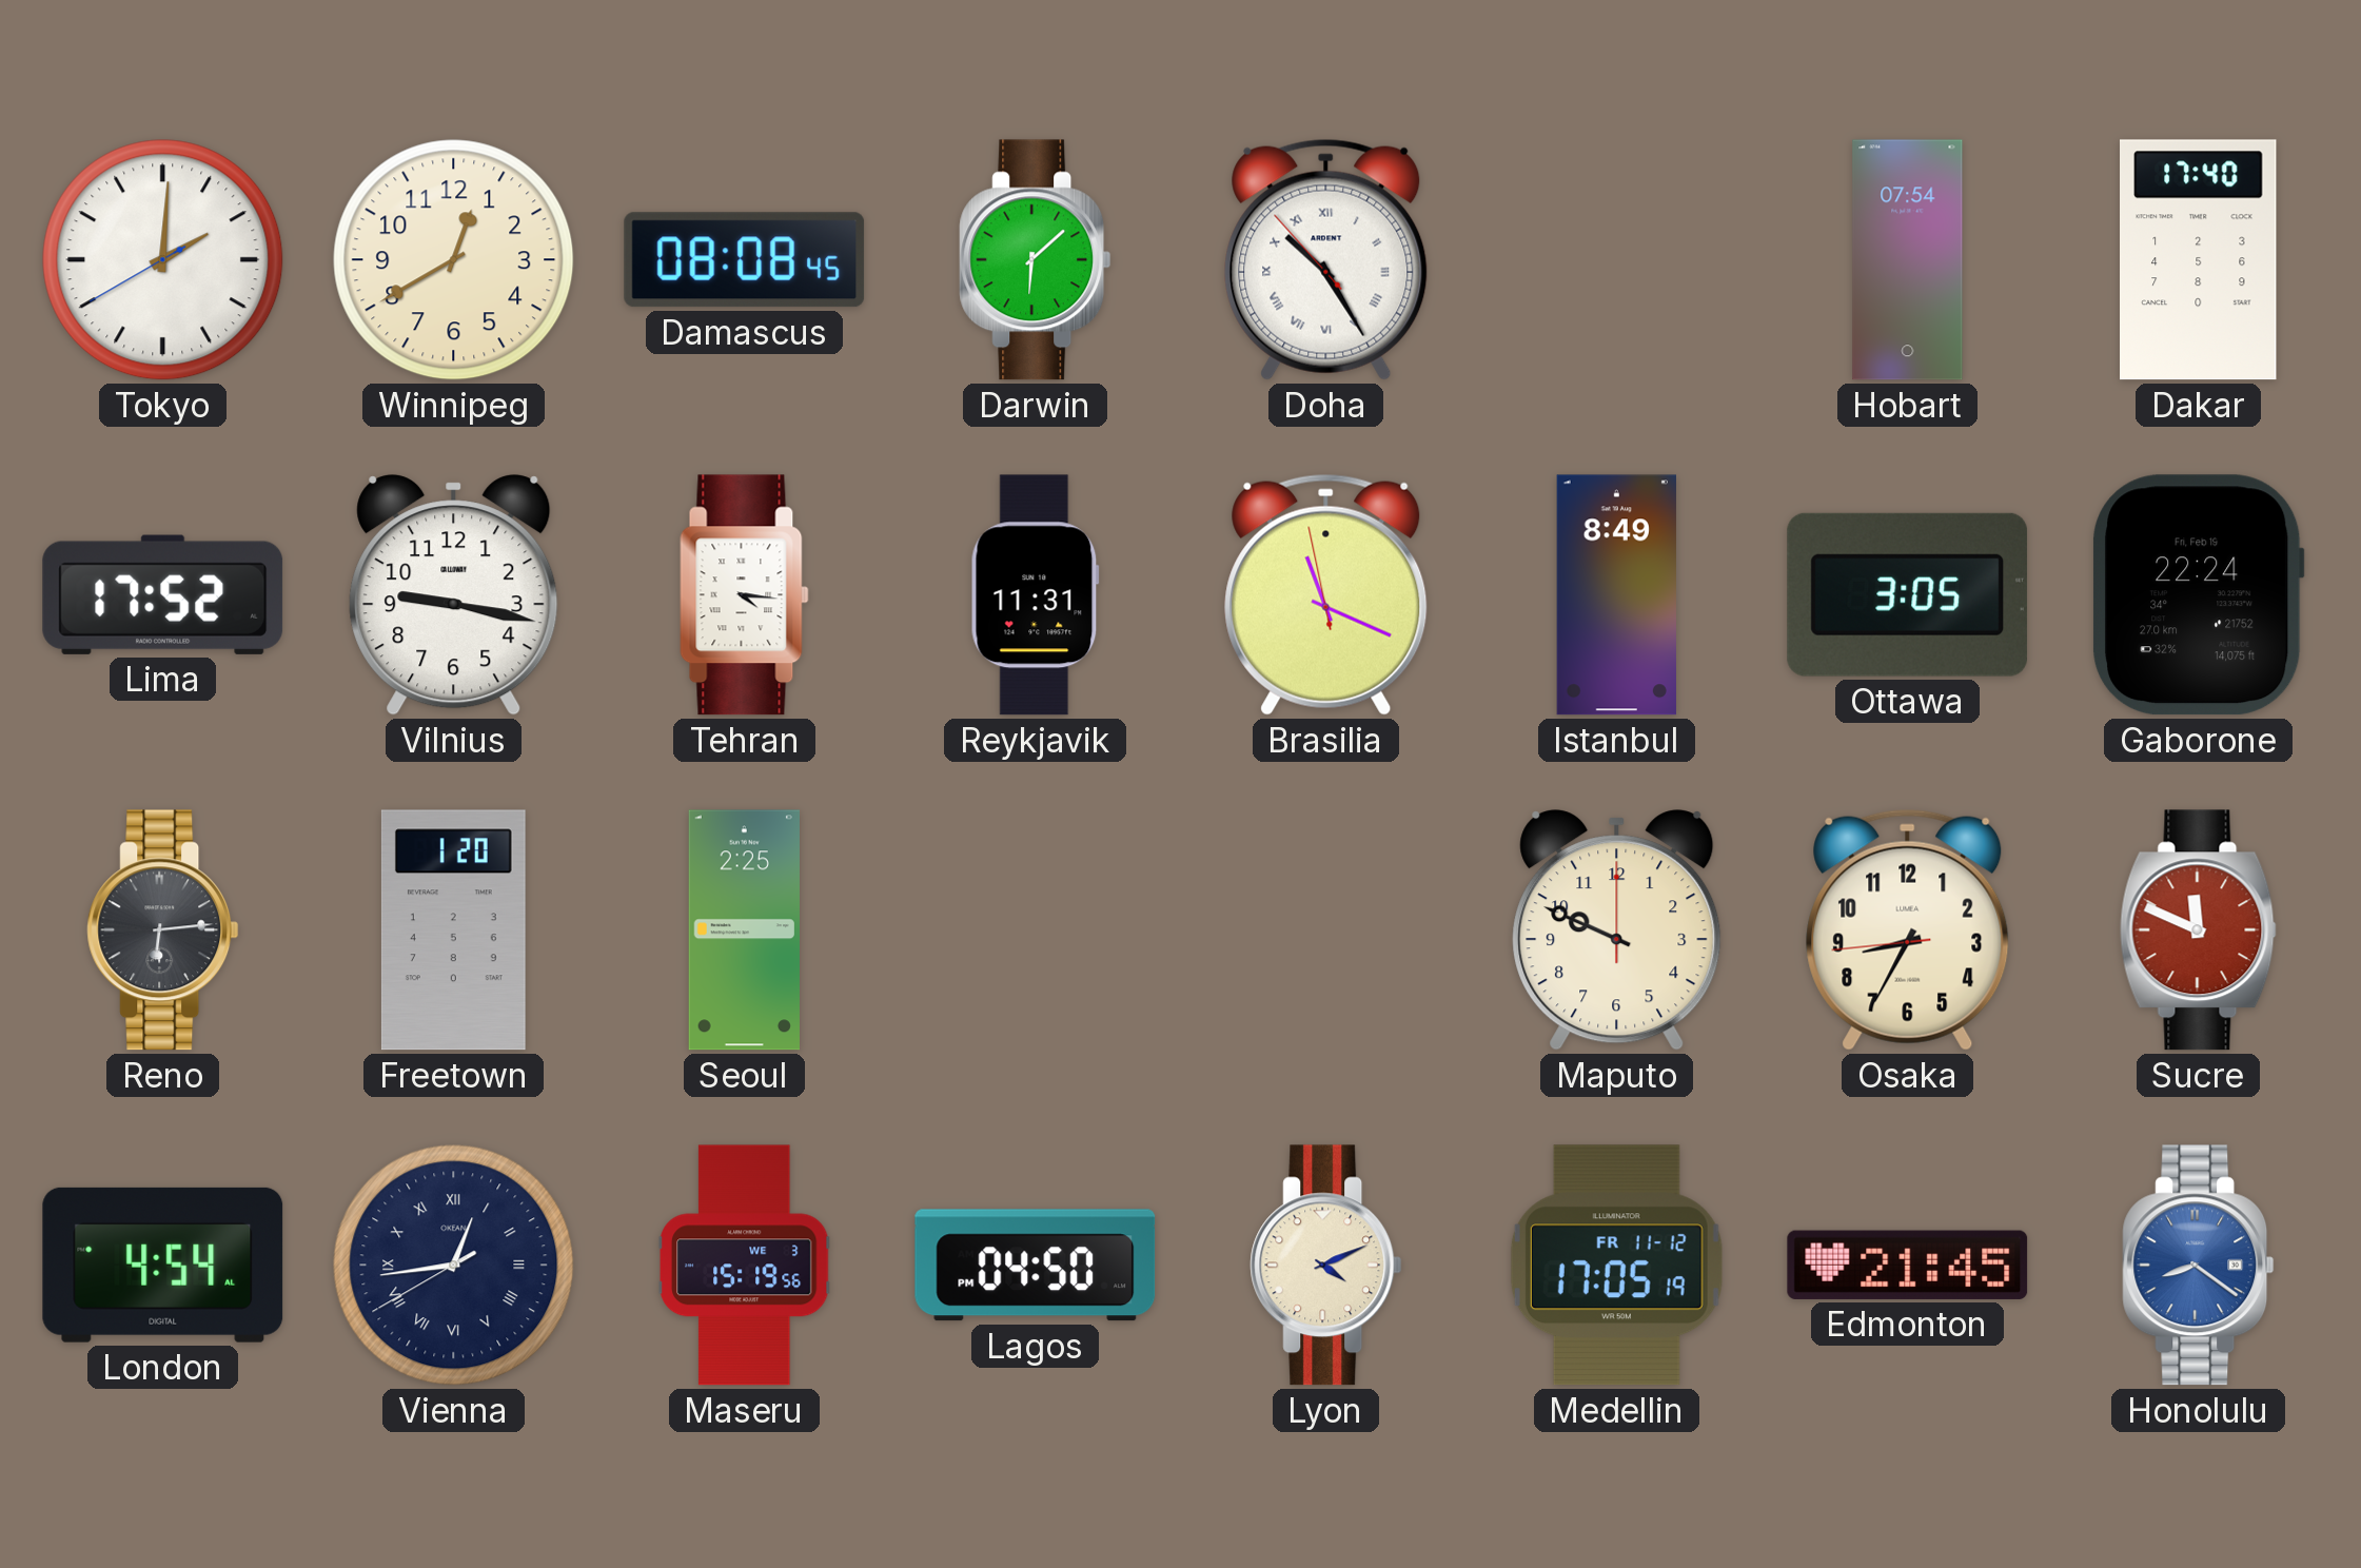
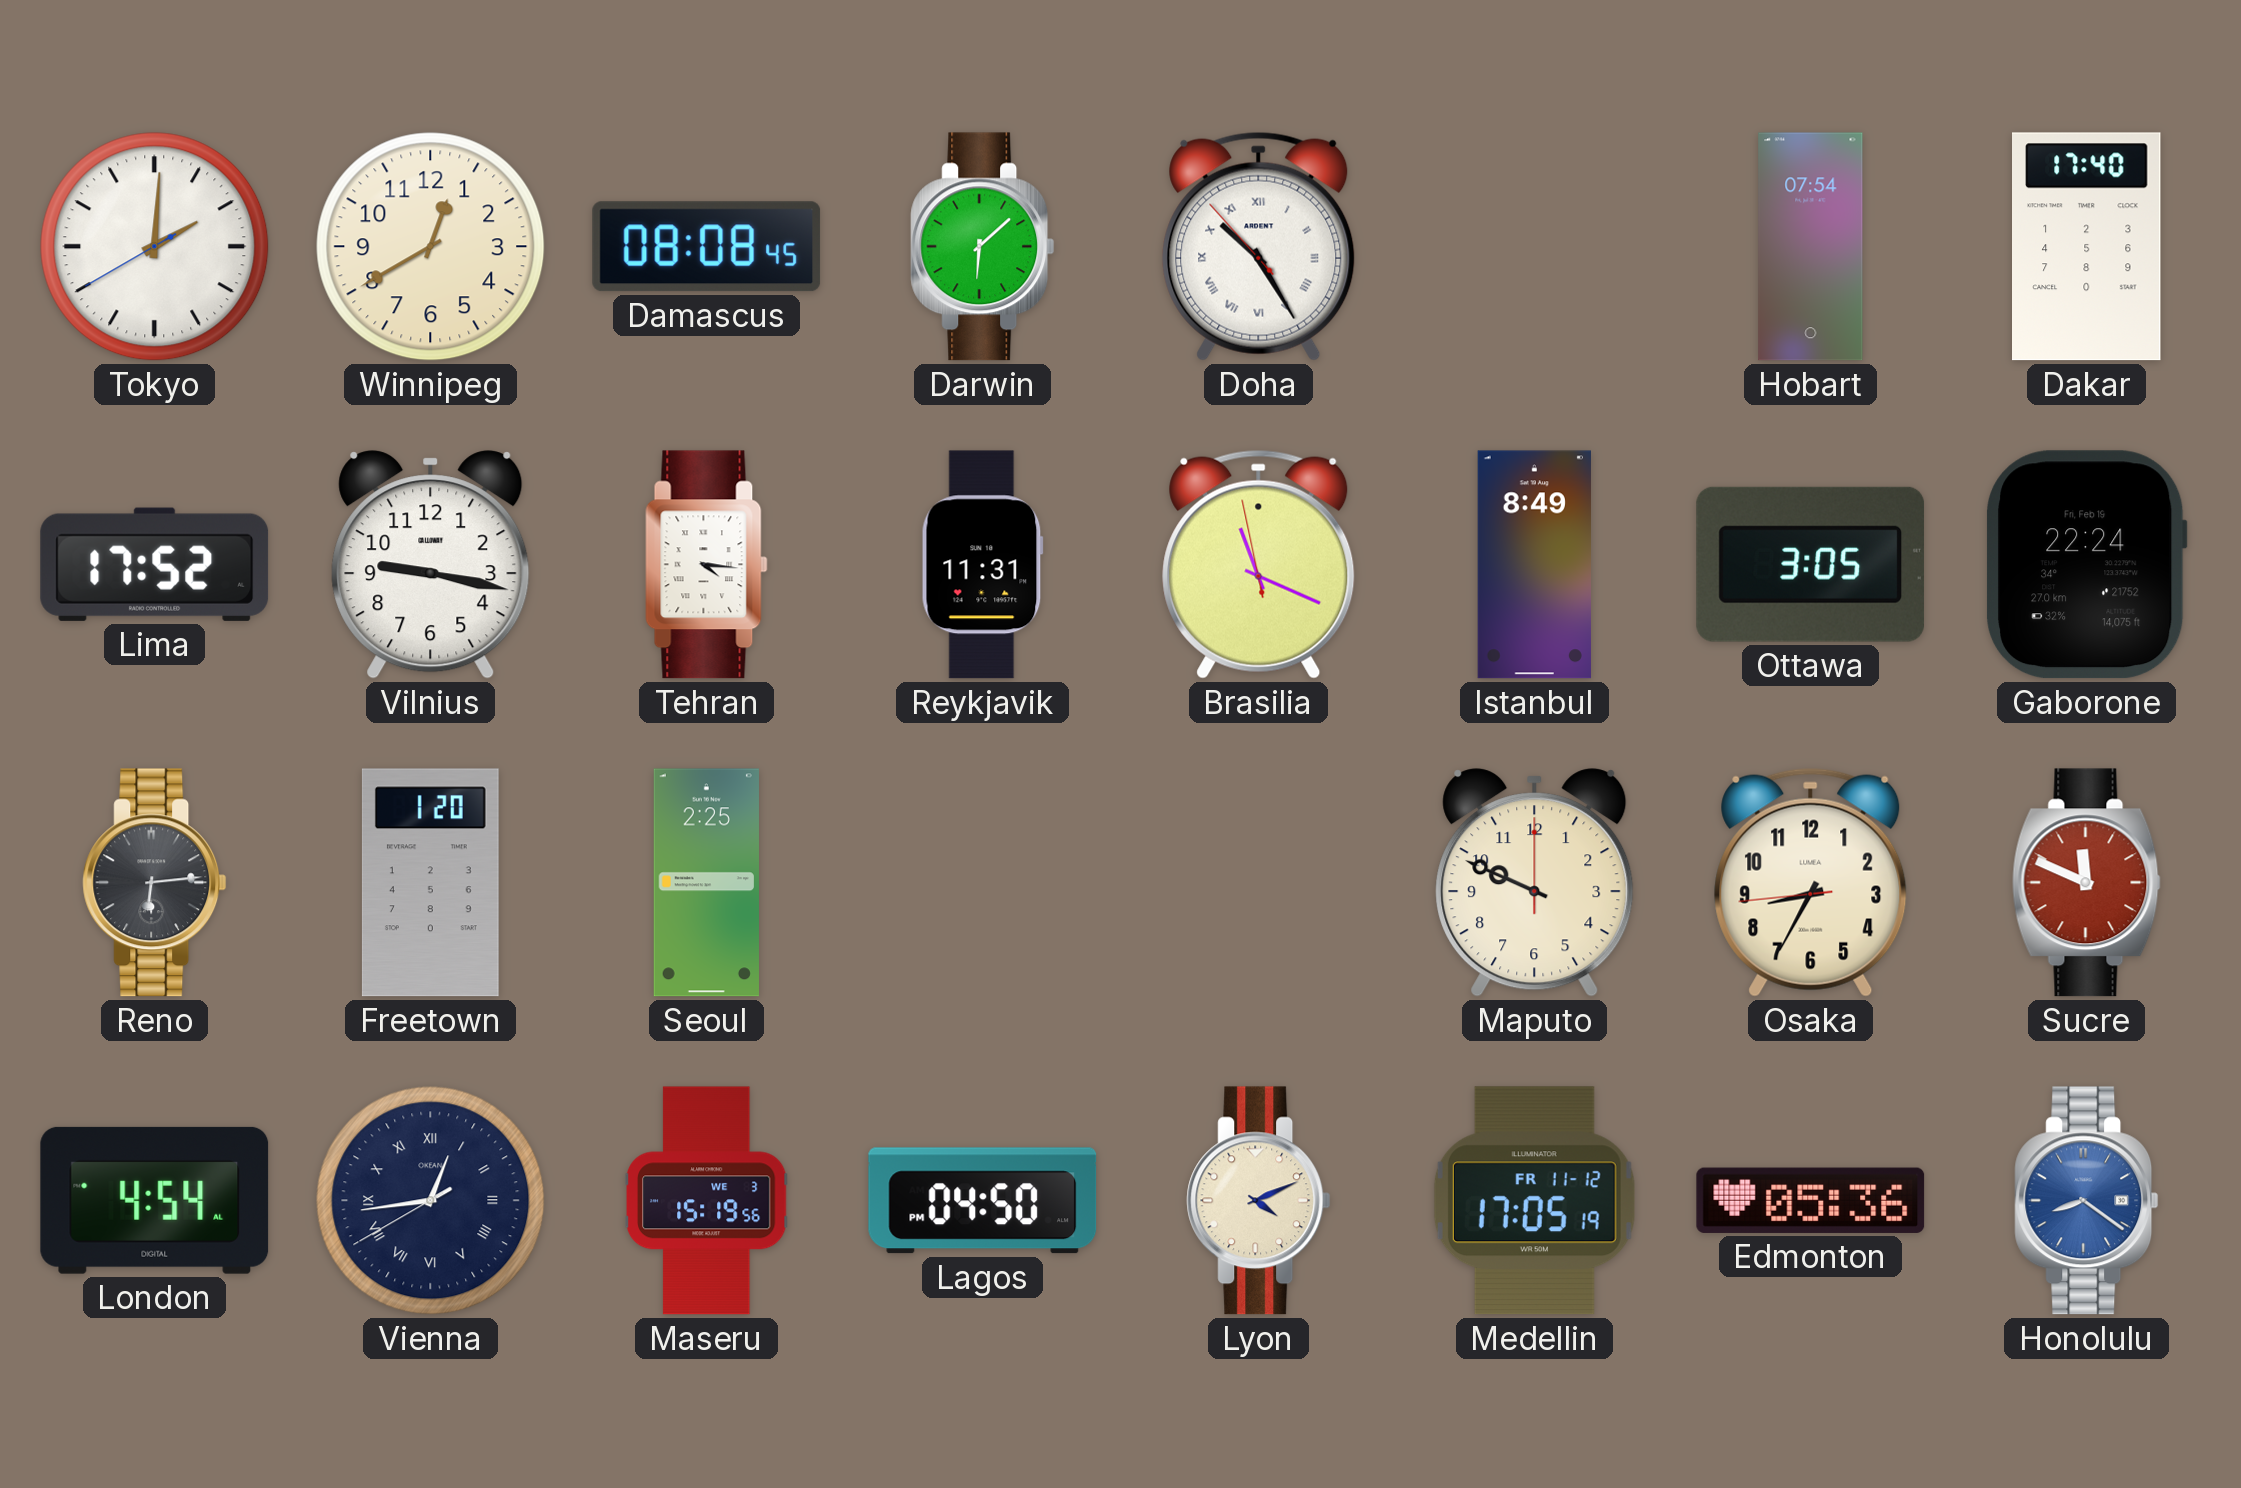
Edmonton: 21:45 -> 05:36 (1811, 1200)
